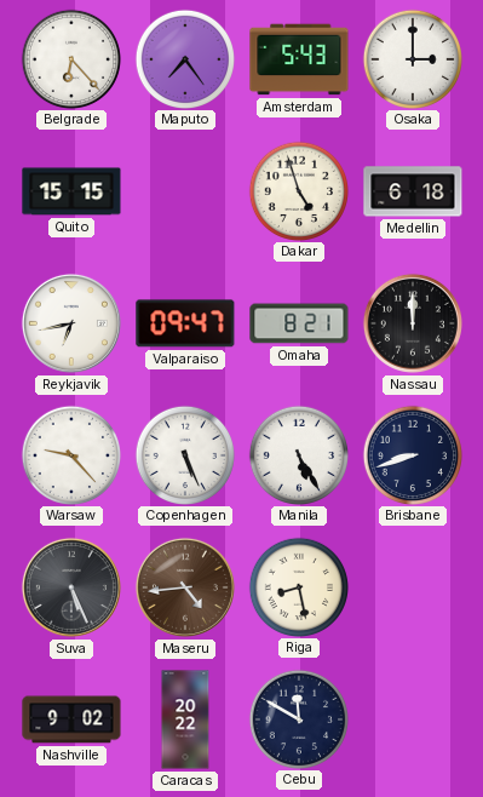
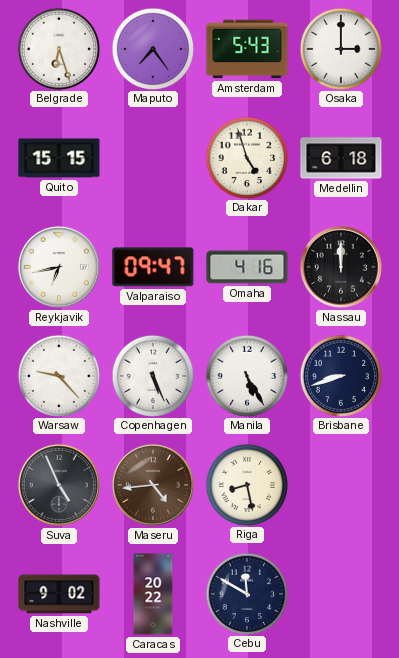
Belgrade: 6:23 -> 6:27 (58, 48)
Omaha: 8:21 -> 4:16 (247, 267)
Suva: 5:26 -> 4:56 (59, 485)
